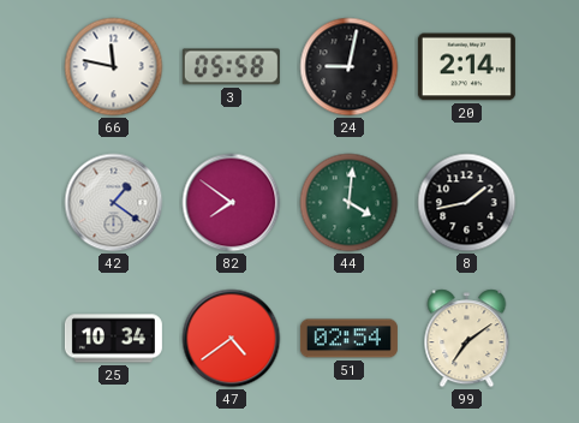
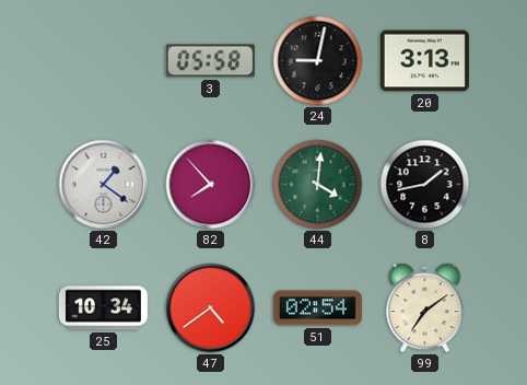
66: 11:47 -> none (114, 67)
20: 2:14 -> 3:13 (424, 61)
82: 7:51 -> 7:53 (211, 185)
